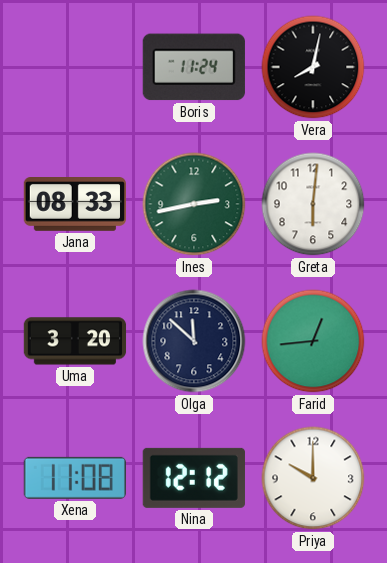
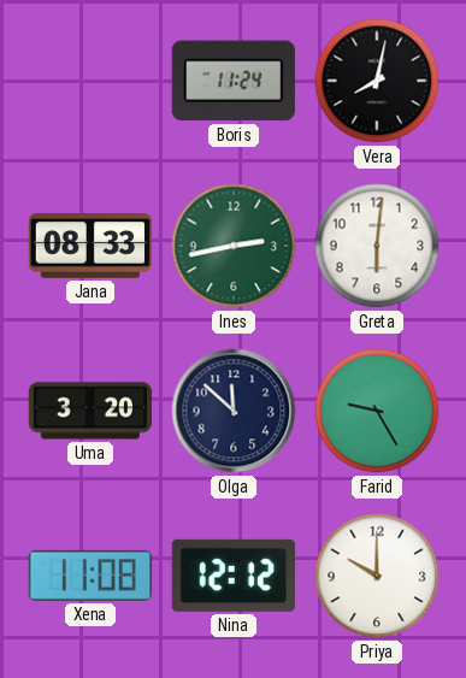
Farid: 12:44 -> 9:25 (377, 411)
